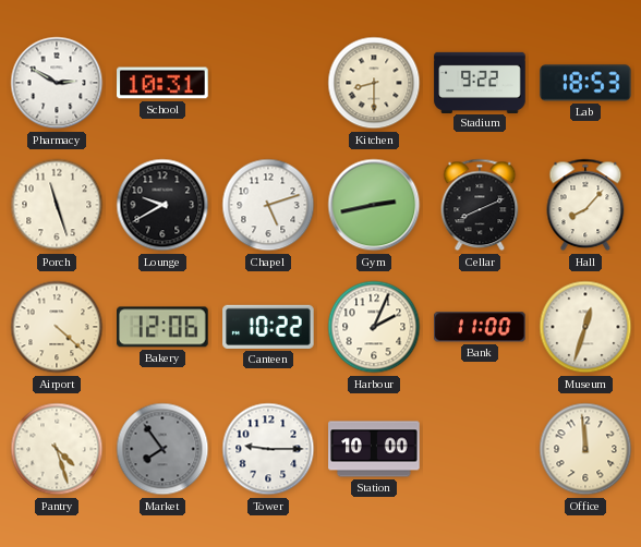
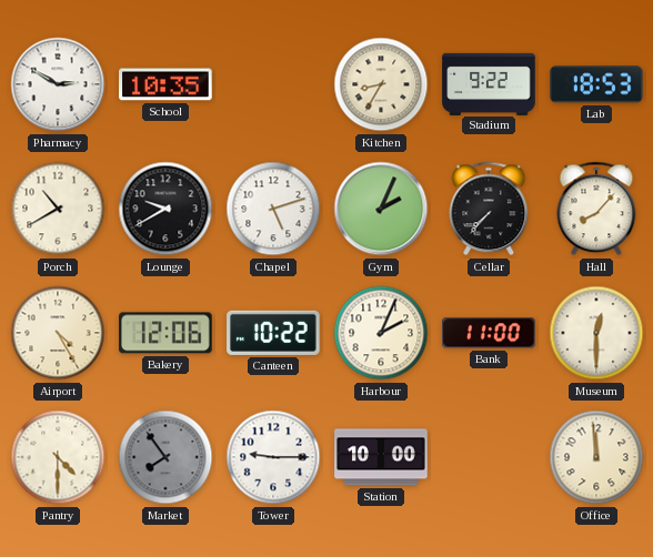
School: 10:31 -> 10:35 (165, 84)
Kitchen: 8:30 -> 8:35 (381, 84)
Porch: 11:27 -> 10:40 (58, 209)
Gym: 2:43 -> 2:04 (381, 209)
Cellar: 8:11 -> 7:37 (489, 209)
Airport: 4:22 -> 4:25 (58, 333)
Museum: 12:33 -> 12:30 (596, 333)
Pantry: 4:27 -> 4:30 (58, 457)
